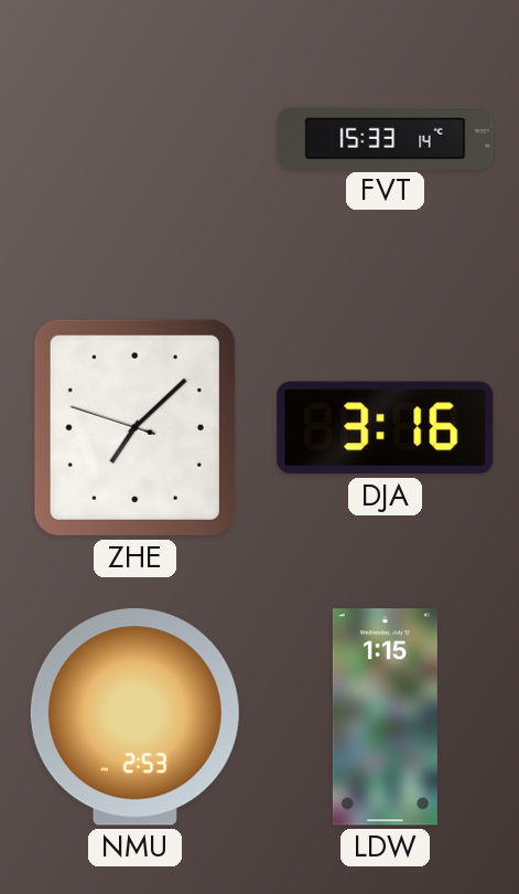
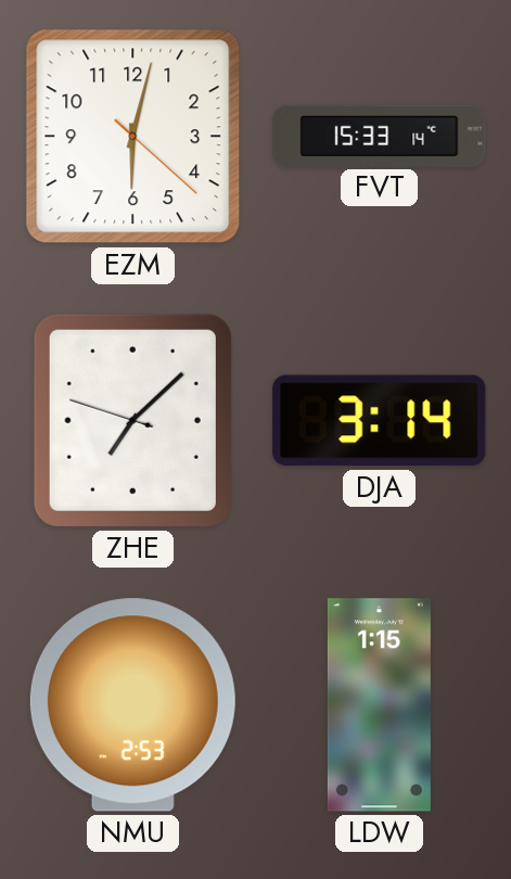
EZM: none -> 6:02 (133, 137)
DJA: 3:16 -> 3:14 (380, 421)
